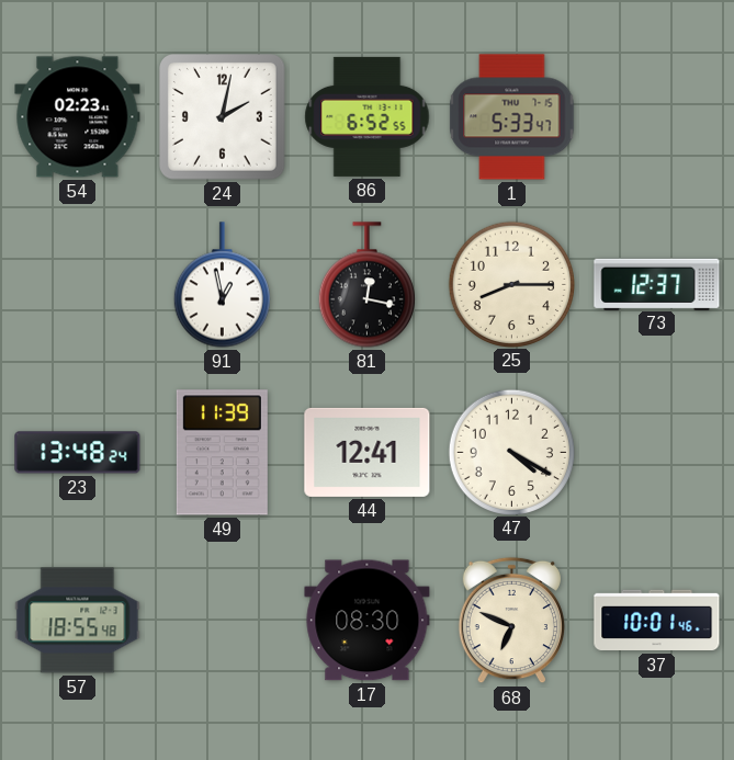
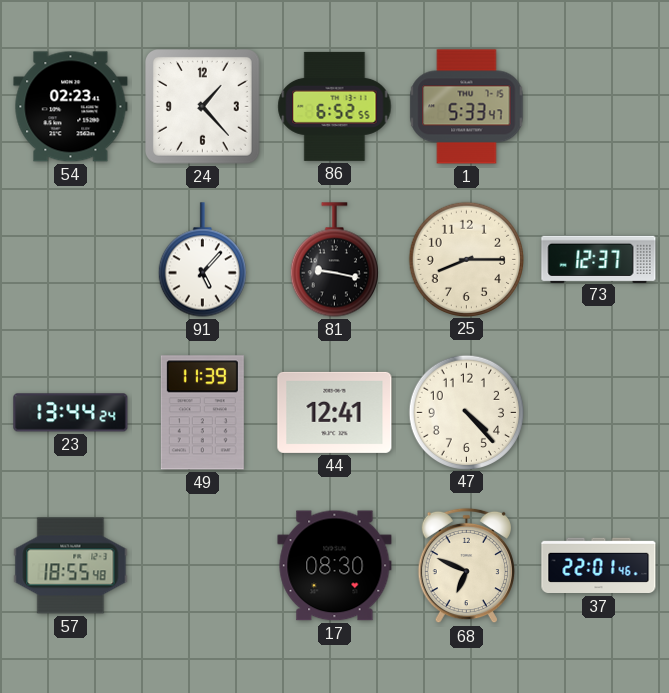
24: 2:02 -> 1:23 (203, 107)
91: 12:58 -> 5:07 (202, 260)
81: 12:17 -> 9:17 (334, 260)
23: 13:48 -> 13:44 (71, 413)
47: 4:20 -> 4:23 (466, 412)
37: 10:01 -> 22:01 (599, 566)
